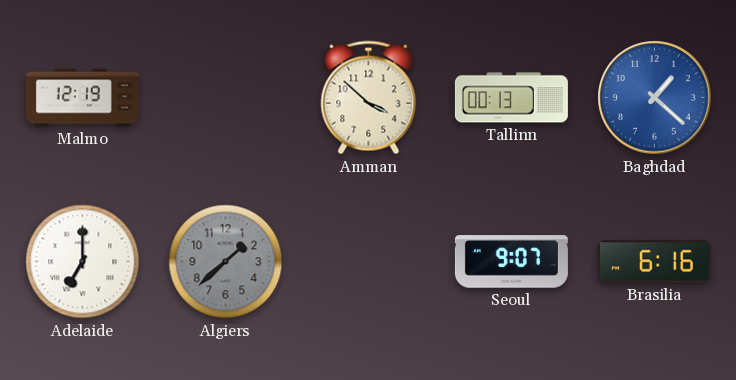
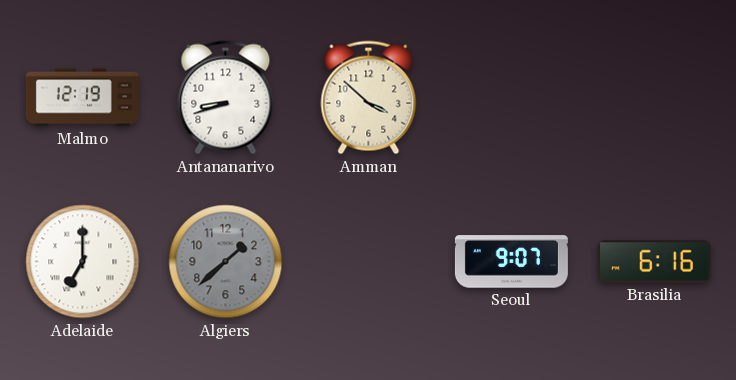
Antananarivo: none -> 8:42 (226, 98)
Tallinn: 00:13 -> none (511, 98)
Baghdad: 1:22 -> none (655, 98)
